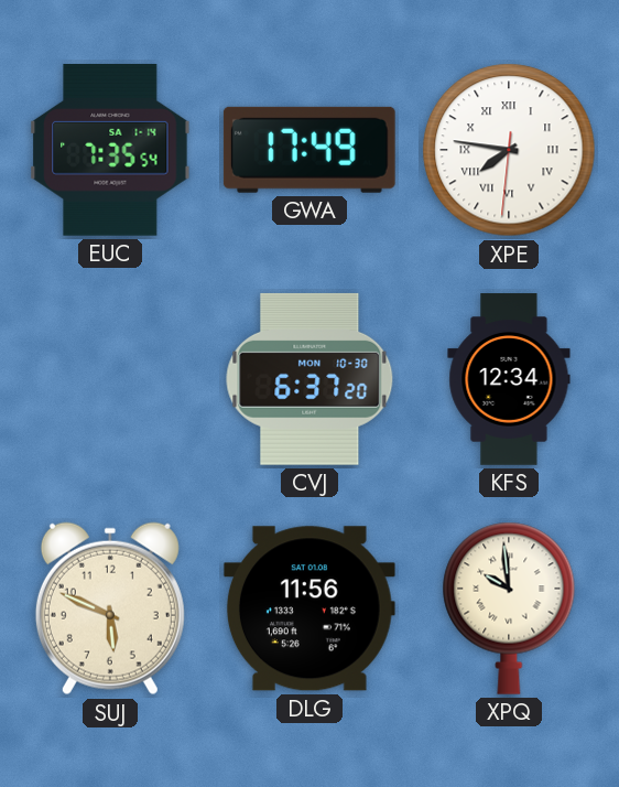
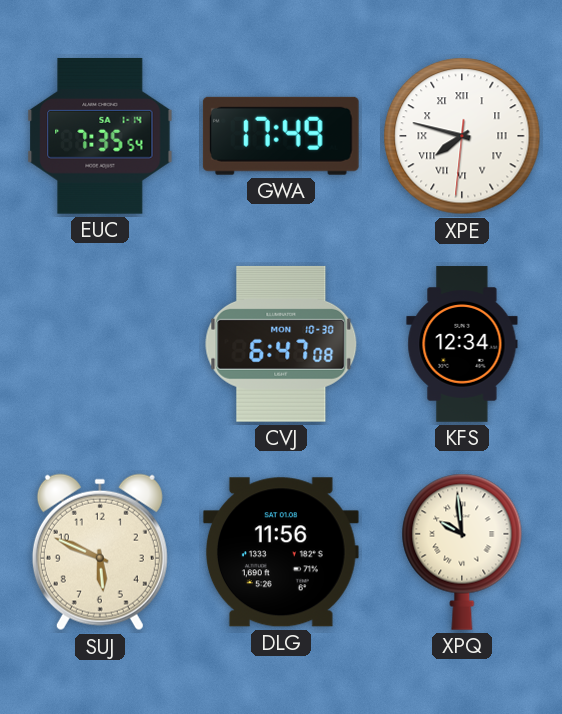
XPE: 7:46 -> 7:47 (462, 136)
CVJ: 6:37 -> 6:47 (281, 344)
